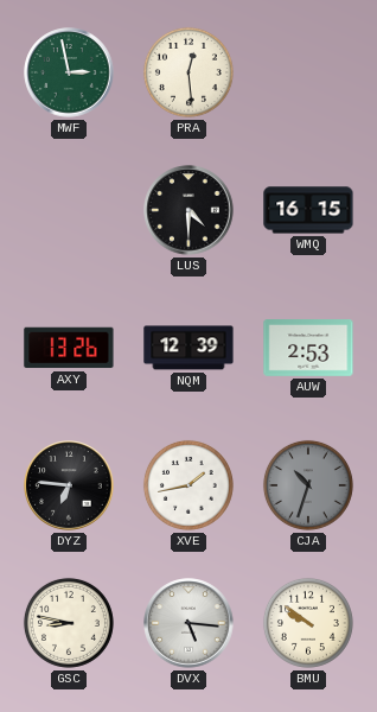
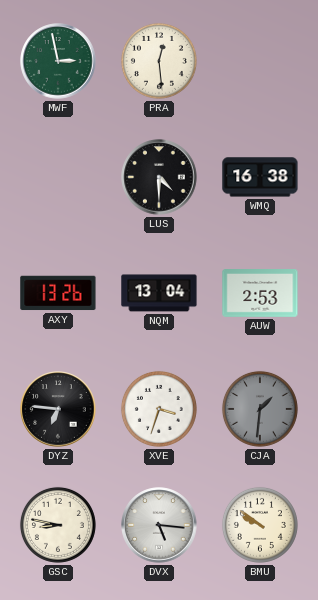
WMQ: 16:15 -> 16:38 (260, 177)
NQM: 12:39 -> 13:04 (159, 293)
XVE: 1:43 -> 3:33 (159, 409)
CJA: 10:33 -> 1:31 (260, 409)
